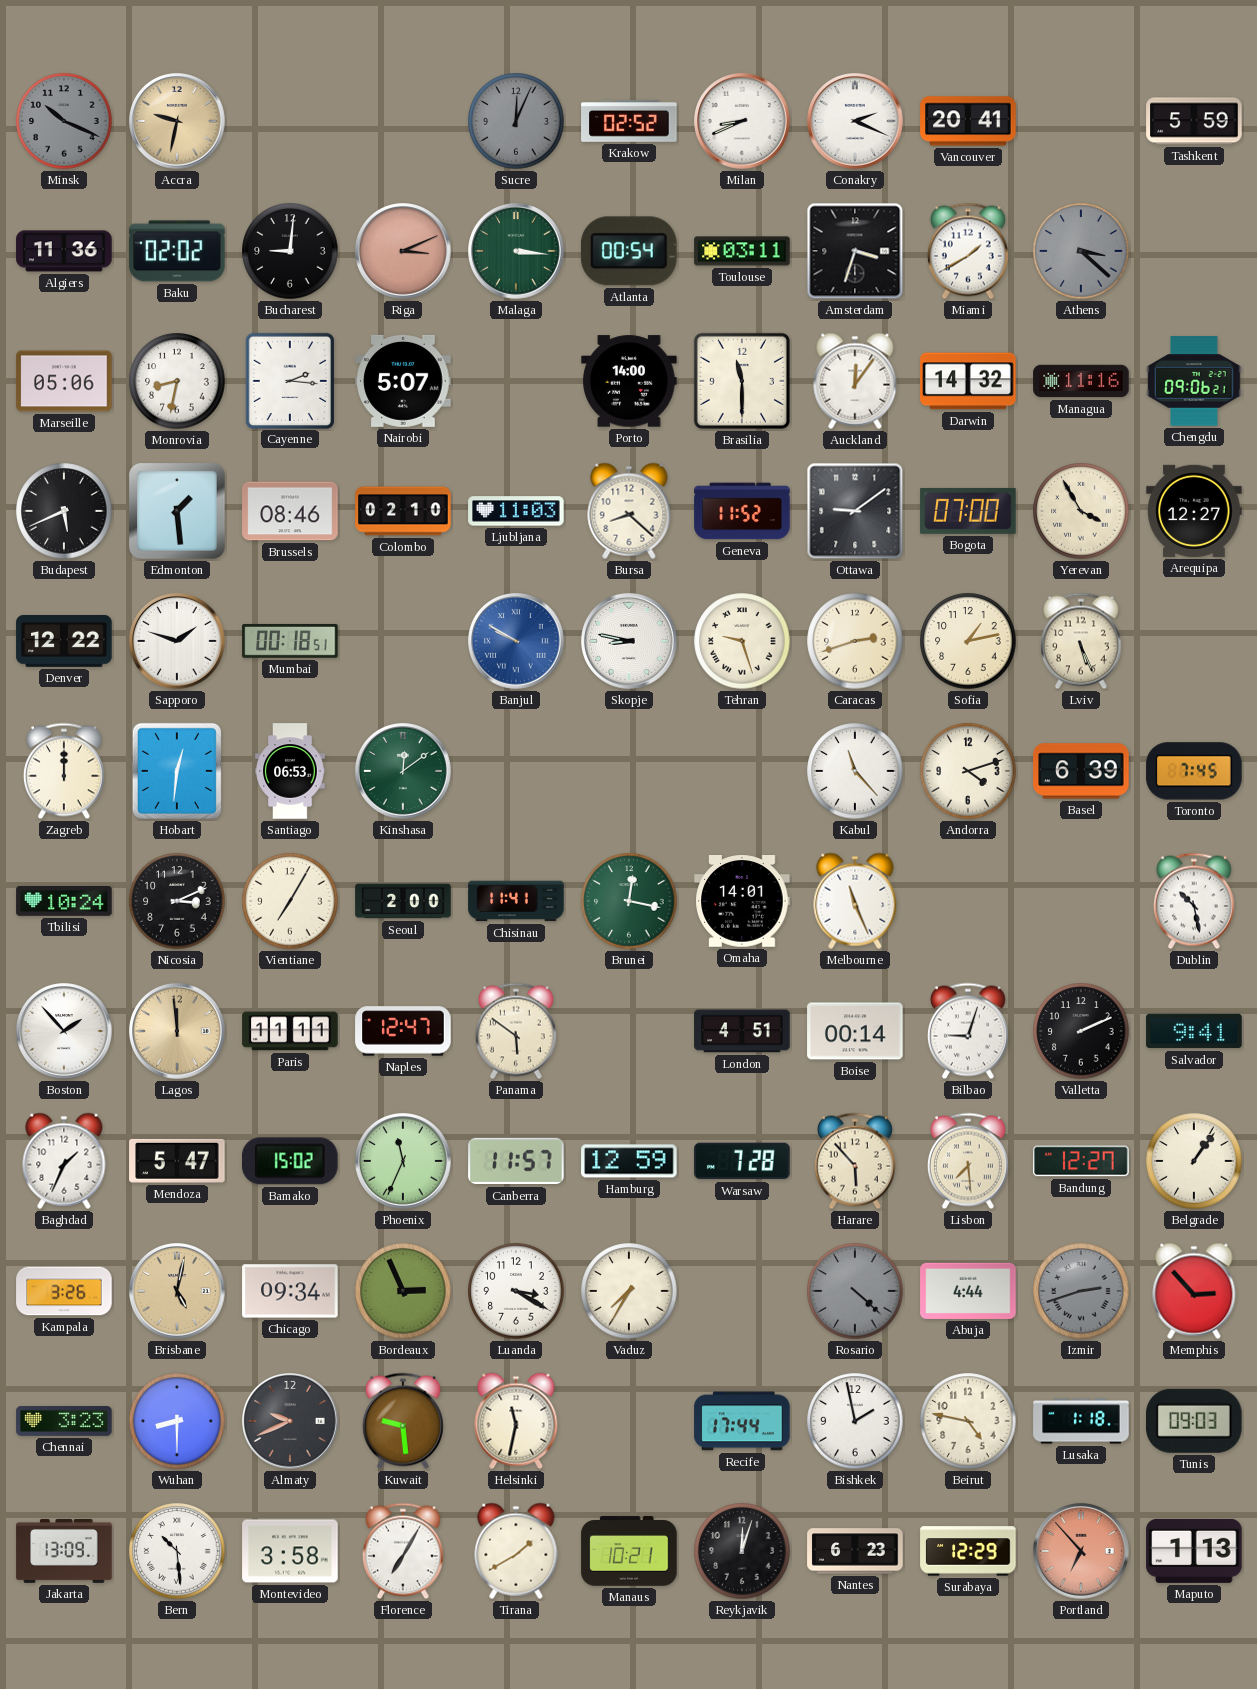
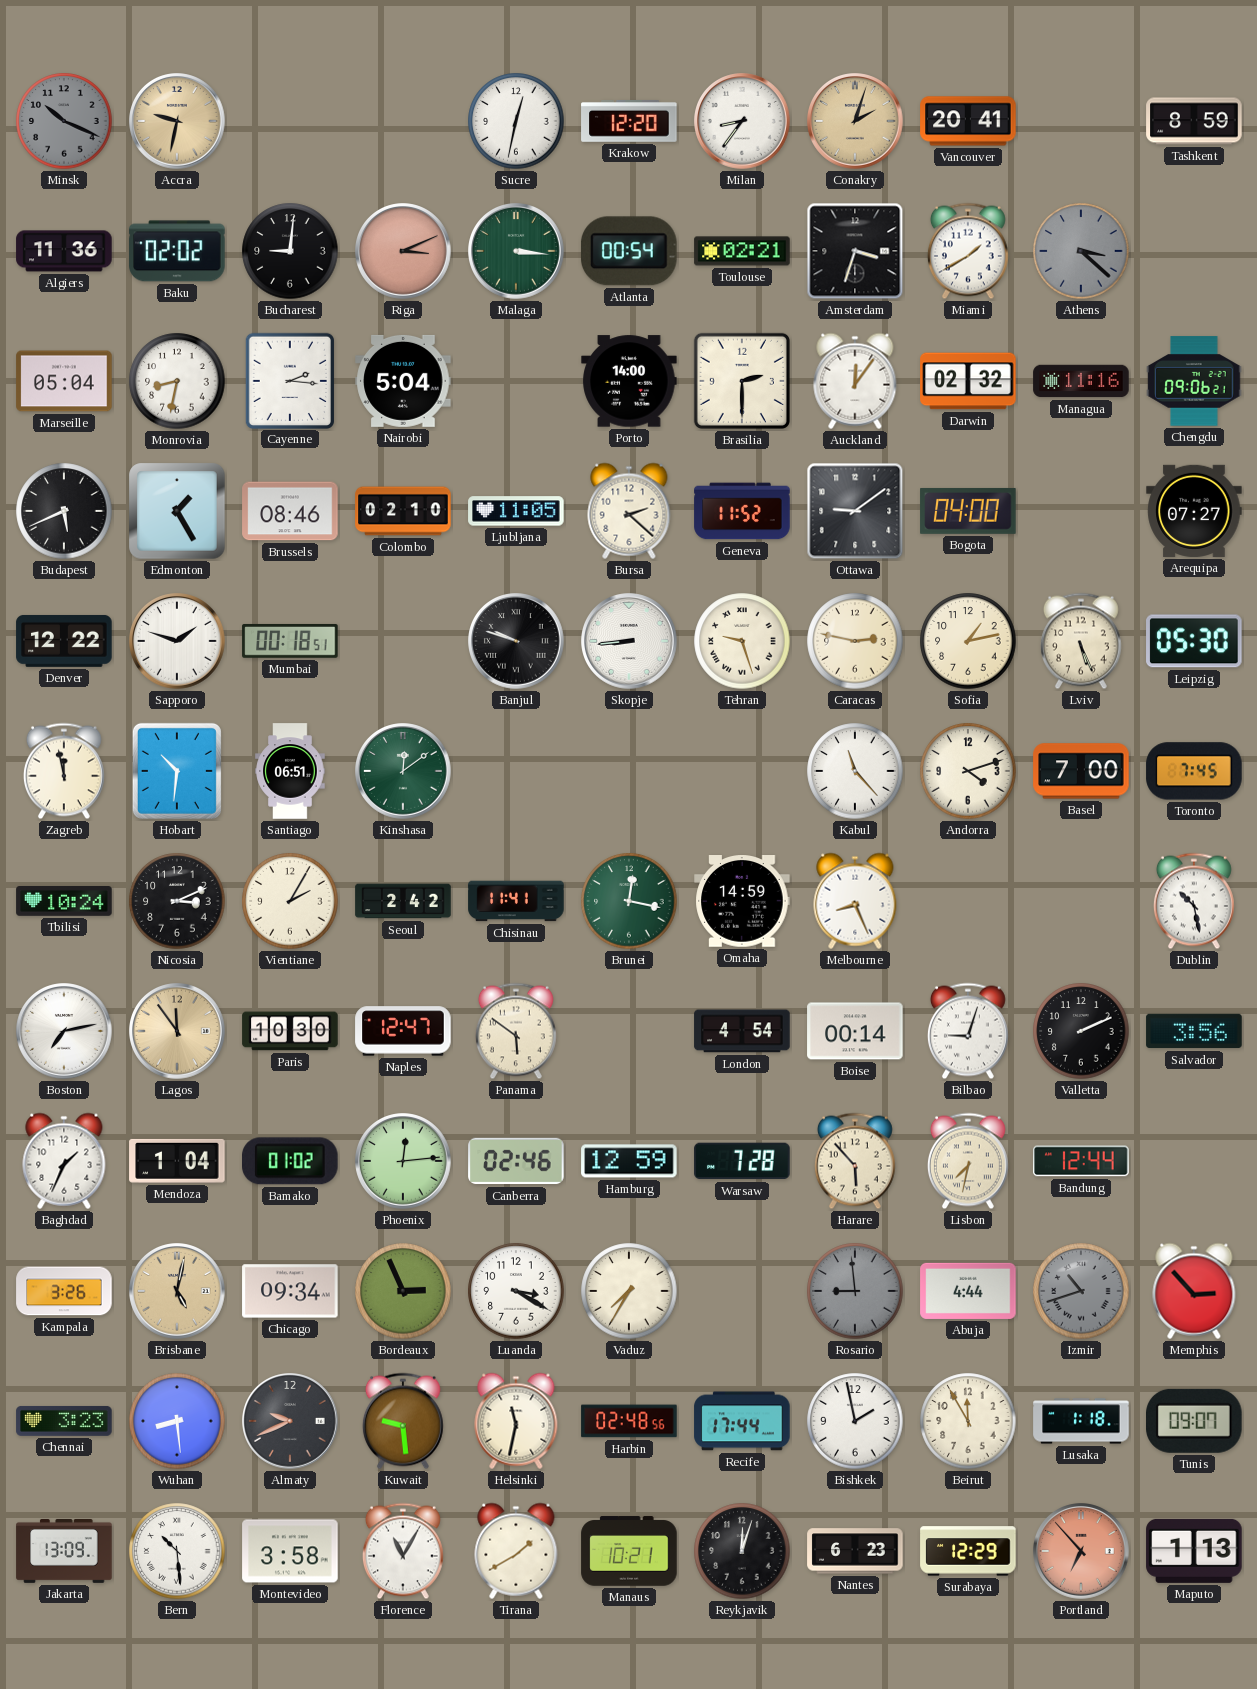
Sucre: 12:04 -> 12:32 (516, 121)
Sucre dial: grey -> white (516, 121)
Krakow: 02:52 -> 12:20 (629, 121)
Milan: 8:41 -> 8:36 (742, 121)
Conakry: 2:19 -> 2:03 (855, 121)
Conakry dial: white -> champagne (855, 121)
Tashkent: 5:59 -> 8:59 (1194, 121)
Toulouse: 03:11 -> 02:21 (742, 251)
Marseille: 05:06 -> 05:04 (64, 381)
Nairobi: 5:07 -> 5:04 (403, 381)
Brasilia: 11:30 -> 2:30 (742, 381)
Darwin: 14:32 -> 02:32 (968, 381)
Edmonton: 1:29 -> 1:25 (177, 511)
Ljubljana: 11:03 -> 11:05 (516, 511)
Bursa: 8:22 -> 2:22 (629, 511)
Bogota: 07:00 -> 04:00 (968, 511)
Yerevan: 3:55 -> none (1081, 511)
Arequipa: 12:27 -> 07:27 (1194, 511)
Banjul: 9:50 -> 9:48 (516, 641)
Banjul dial: blue -> black (516, 641)
Skopje: 8:47 -> 8:44 (629, 641)
Caracas: 2:42 -> 2:47 (855, 641)
Leipzig: none -> 05:30 (1194, 641)
Zagreb: 12:00 -> 11:58 (64, 771)
Hobart: 12:31 -> 10:31 (177, 771)
Santiago: 06:53 -> 06:51 (290, 771)
Basel: 6:39 -> 7:00 (1081, 771)
Vientiane: 7:05 -> 2:05 (290, 901)
Seoul: 2:00 -> 2:42 (403, 901)
Omaha: 14:01 -> 14:59 (742, 902)
Melbourne: 11:26 -> 8:26 (855, 901)
Boston: 1:53 -> 7:13 (64, 1031)
Lagos: 11:59 -> 11:54 (177, 1031)
Paris: 11:11 -> 10:30 (290, 1031)
London: 4:51 -> 4:54 (742, 1031)
Salvador: 9:41 -> 3:56 (1194, 1031)
Mendoza: 5:47 -> 1:04 (177, 1161)
Bamako: 15:02 -> 01:02 (291, 1161)
Phoenix: 11:34 -> 12:14 (403, 1161)
Canberra: 11:57 -> 02:46 (516, 1161)
Lisbon: 7:29 -> 7:32 (968, 1161)
Bandung: 12:27 -> 12:44 (1081, 1161)
Belgrade: 1:06 -> none (1194, 1161)
Rosario: 4:22 -> 8:59 (855, 1291)
Izmir: 2:42 -> 10:42 (1081, 1291)
Wuhan: 8:30 -> 8:29 (177, 1421)
Harbin: none -> 02:48 (629, 1421)
Beirut: 4:47 -> 11:55 (968, 1421)
Tunis: 09:03 -> 09:07 (1195, 1421)
Florence: 7:05 -> 11:05 (403, 1551)
